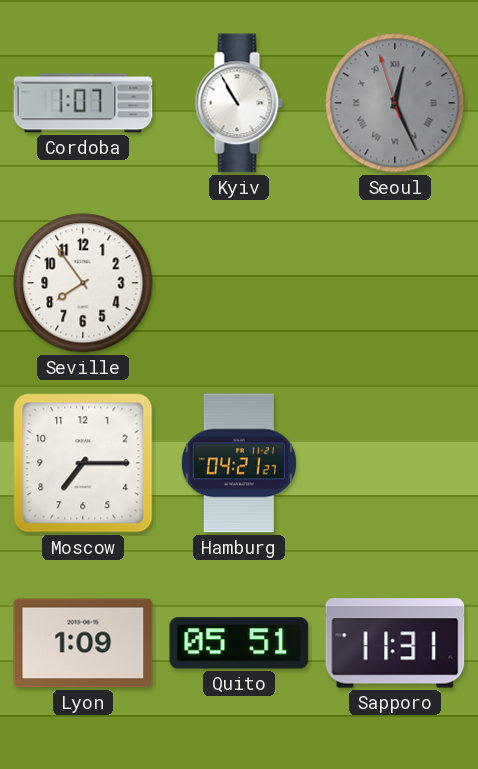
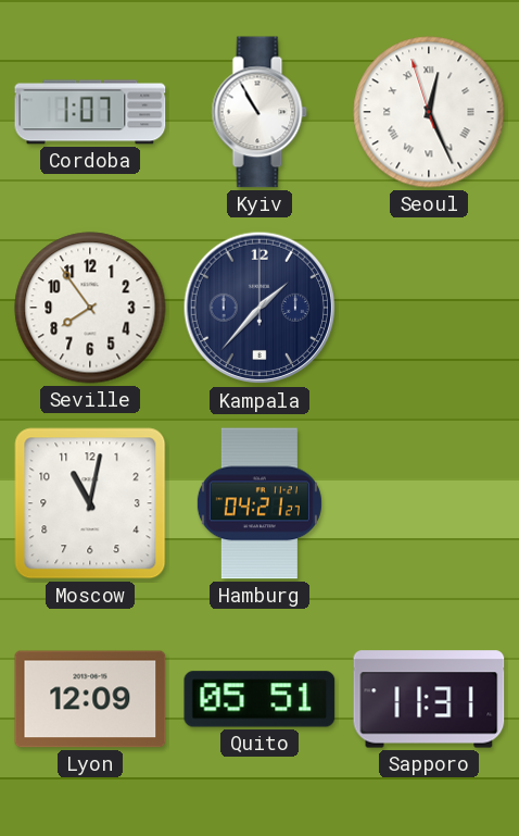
Seoul dial: grey -> white (429, 112)
Kampala: none -> 1:37 (259, 308)
Moscow: 7:15 -> 11:02 (90, 503)
Lyon: 1:09 -> 12:09 (90, 699)
